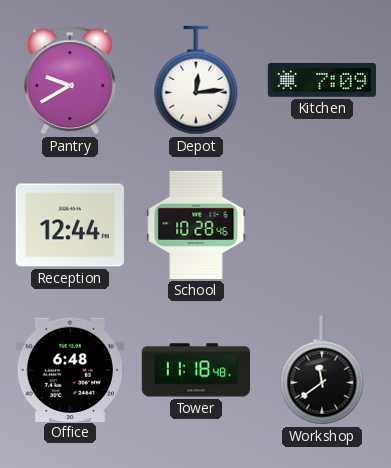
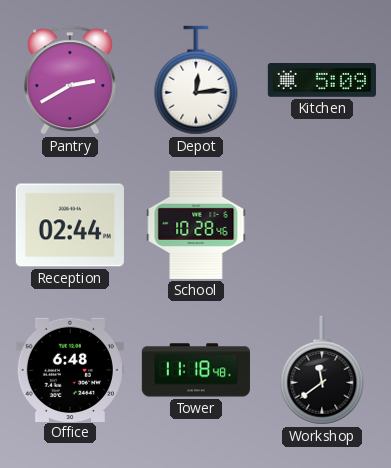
Pantry: 9:40 -> 2:40 (70, 80)
Kitchen: 7:09 -> 5:09 (322, 81)
Reception: 12:44 -> 02:44 (70, 225)
